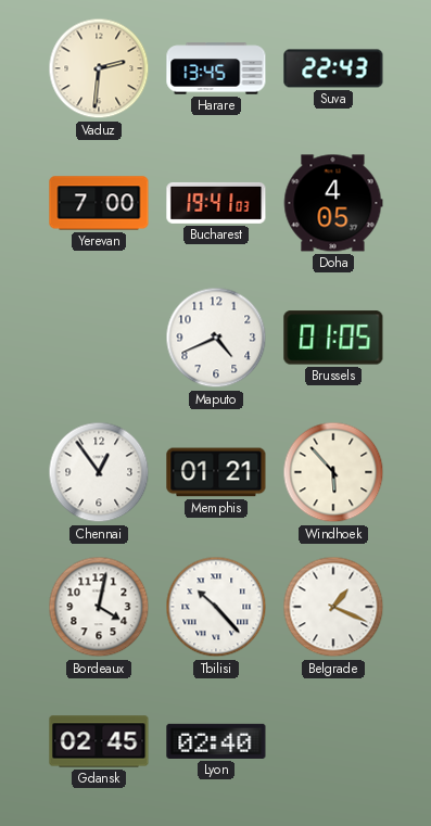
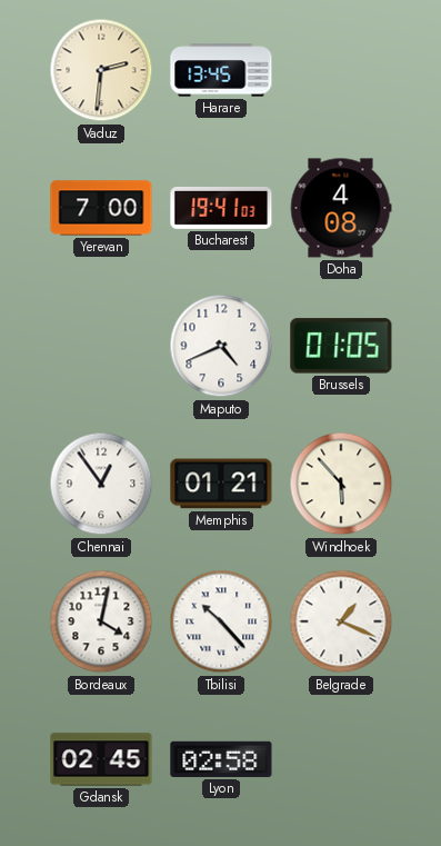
Suva: 22:43 -> none (333, 68)
Doha: 4:05 -> 4:08 (341, 208)
Lyon: 02:40 -> 02:58 (221, 759)
